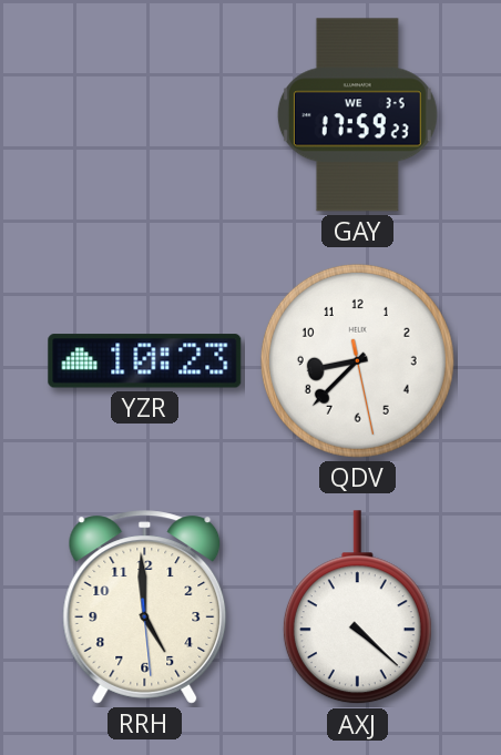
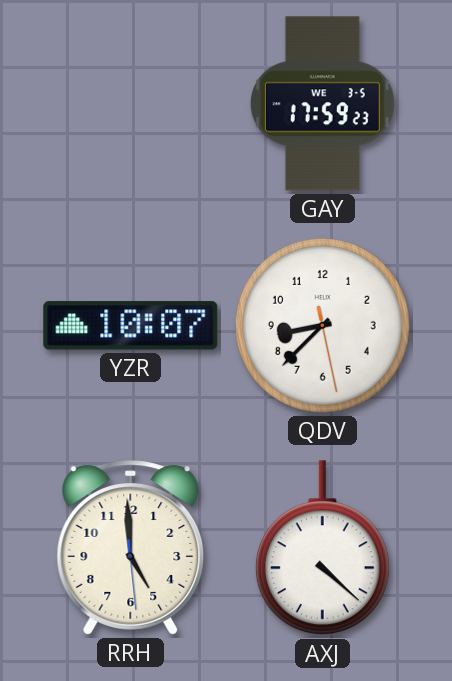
YZR: 10:23 -> 10:07 (131, 326)
